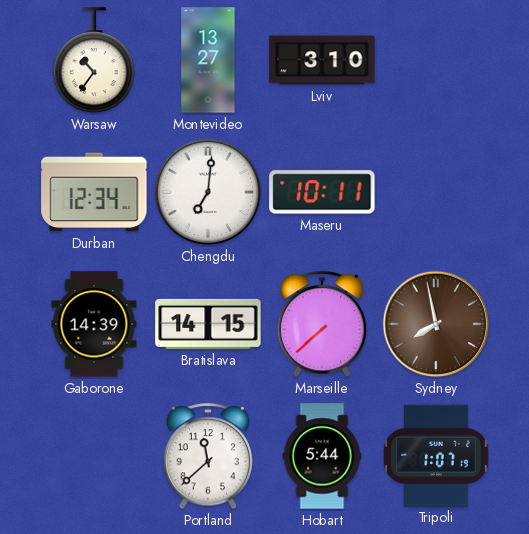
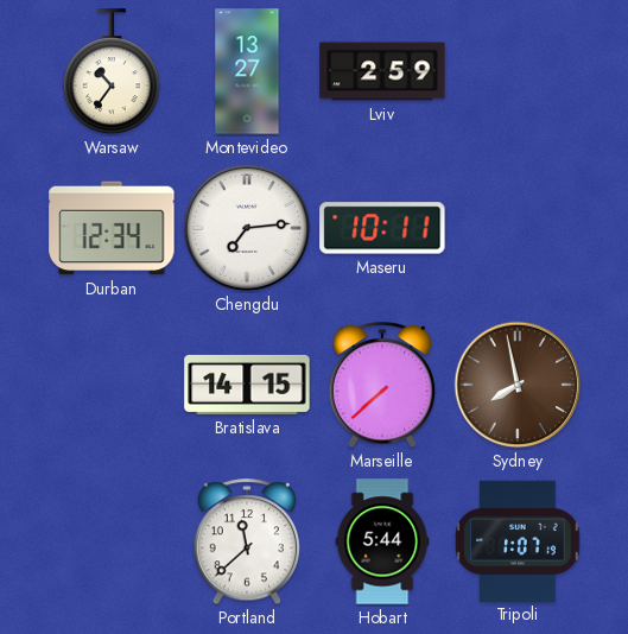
Lviv: 3:10 -> 2:59 (382, 71)
Chengdu: 7:01 -> 7:14 (247, 228)
Gaborone: 14:39 -> none (94, 324)
